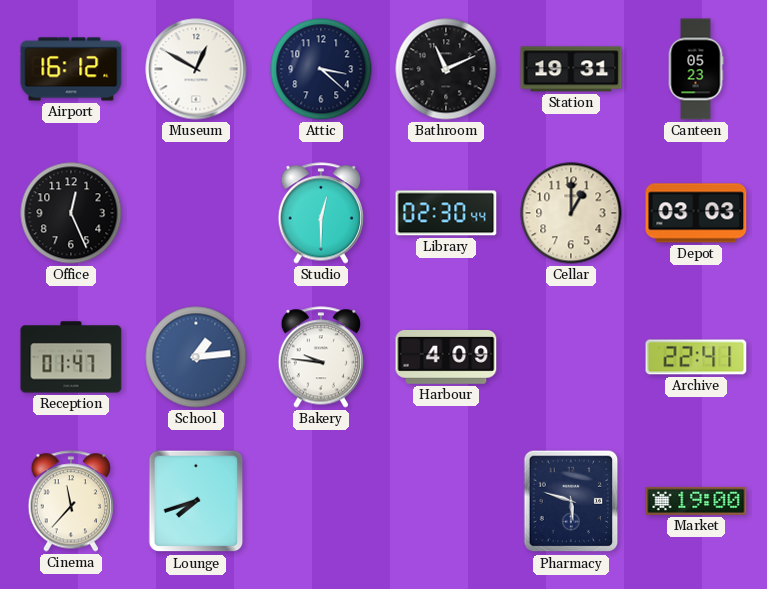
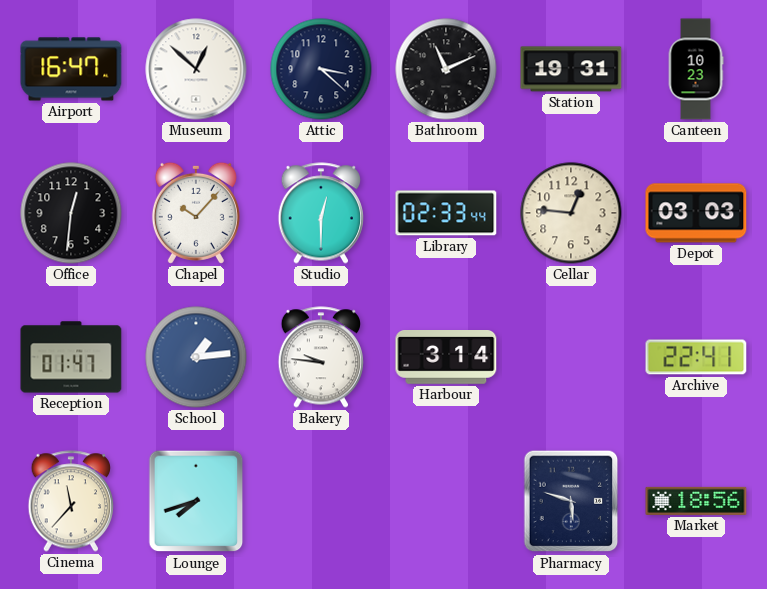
Airport: 16:12 -> 16:47 (71, 69)
Museum: 12:50 -> 12:52 (196, 69)
Canteen: 05:23 -> 10:23 (696, 69)
Office: 12:26 -> 12:31 (71, 213)
Chapel: none -> 10:07 (196, 213)
Library: 02:30 -> 02:33 (446, 213)
Cellar: 1:00 -> 12:46 (571, 213)
Harbour: 4:09 -> 3:14 (446, 358)
Market: 19:00 -> 18:56 (696, 501)
